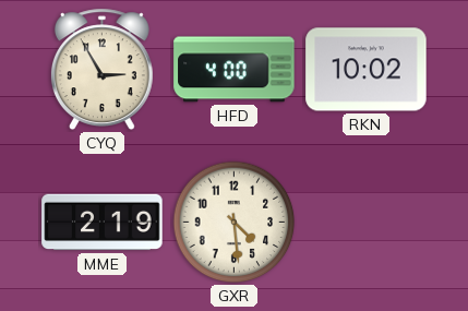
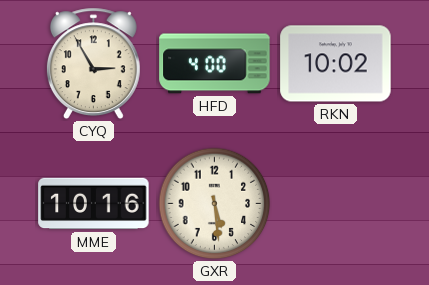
MME: 2:19 -> 10:16 (94, 204)
GXR: 4:29 -> 5:29 (215, 204)
